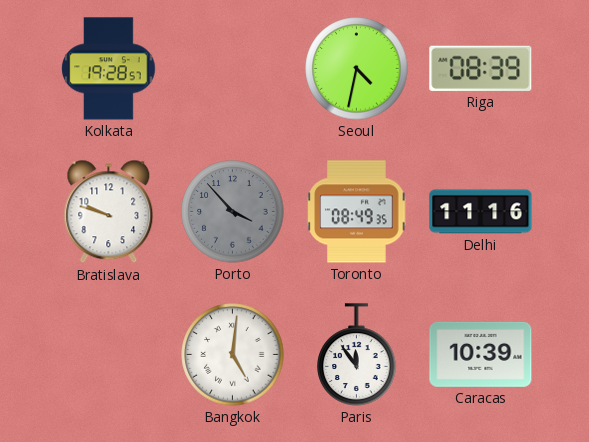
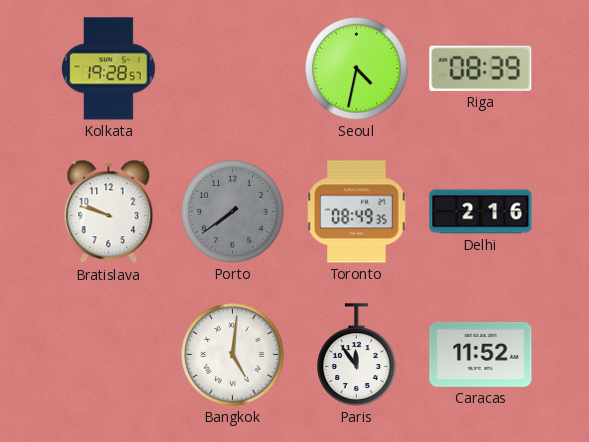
Porto: 3:53 -> 7:39 (233, 212)
Delhi: 11:16 -> 2:16 (481, 212)
Caracas: 10:39 -> 11:52 (481, 354)
